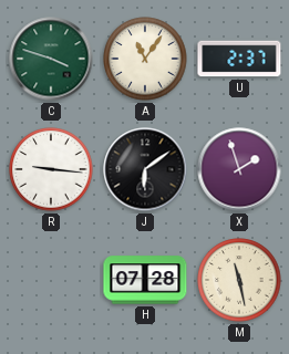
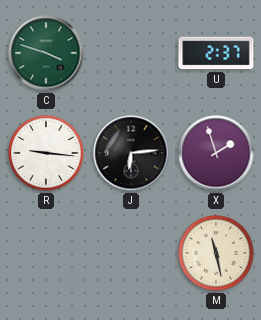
A: 11:06 -> none (145, 59)
J: 6:09 -> 6:14 (131, 153)
H: 07:28 -> none (145, 280)
